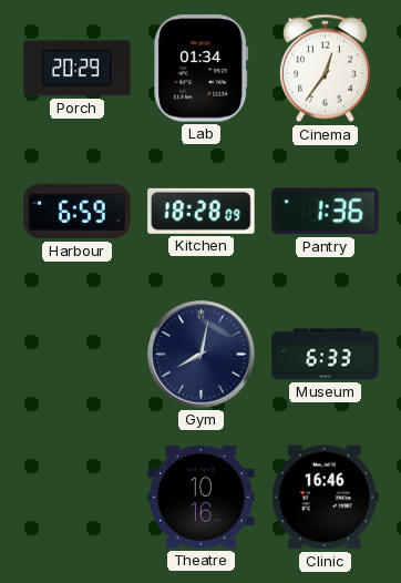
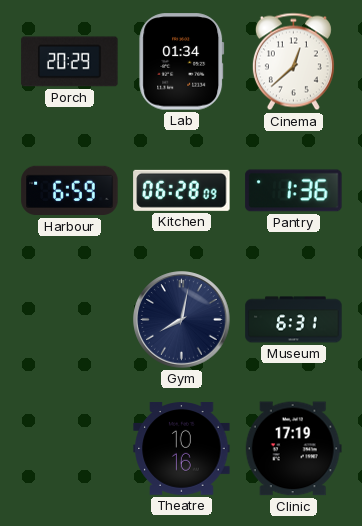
Cinema: 12:36 -> 12:38 (293, 62)
Kitchen: 18:28 -> 06:28 (182, 190)
Museum: 6:33 -> 6:31 (294, 320)
Clinic: 16:46 -> 17:19 (293, 449)
